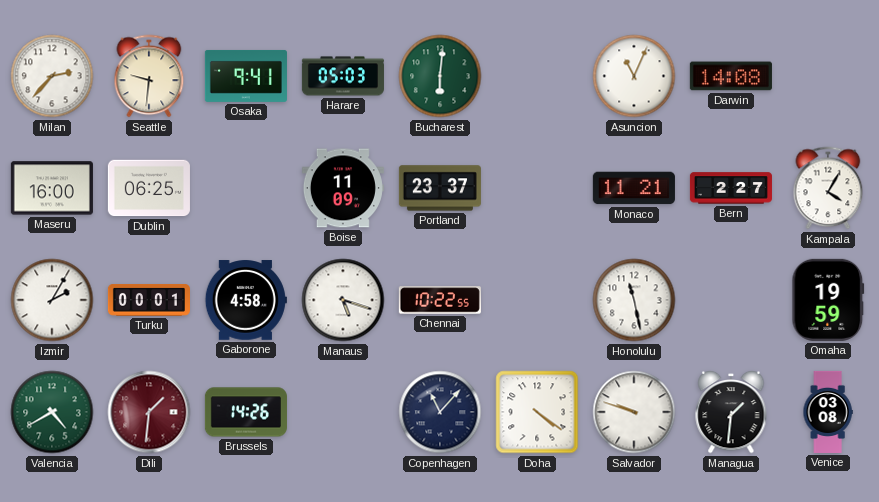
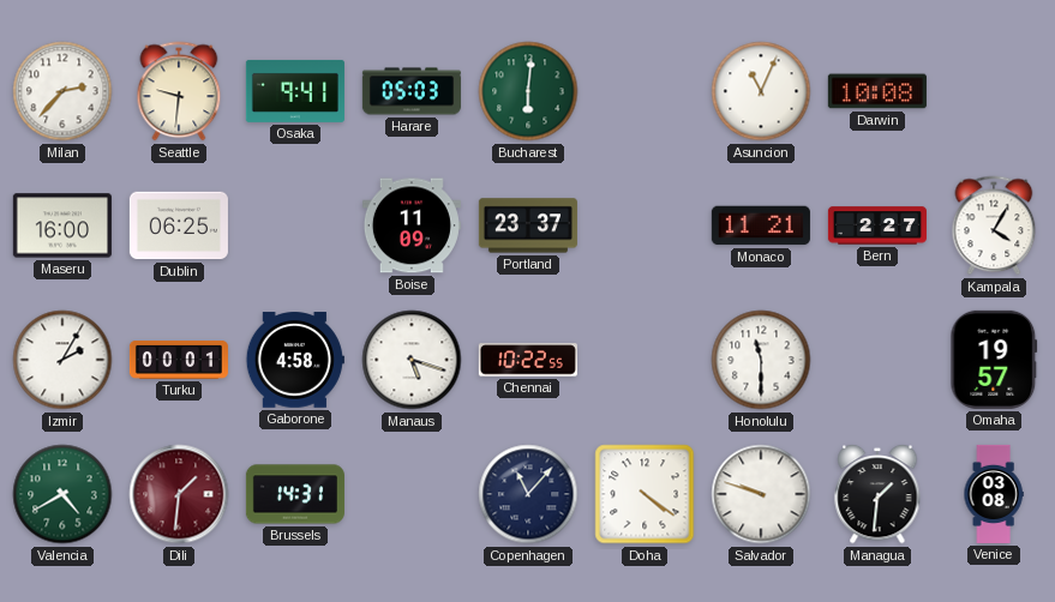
Darwin: 14:08 -> 10:08 (877, 91)
Honolulu: 11:28 -> 11:30 (761, 360)
Omaha: 19:59 -> 19:57 (994, 360)
Brussels: 14:26 -> 14:31 (295, 494)
